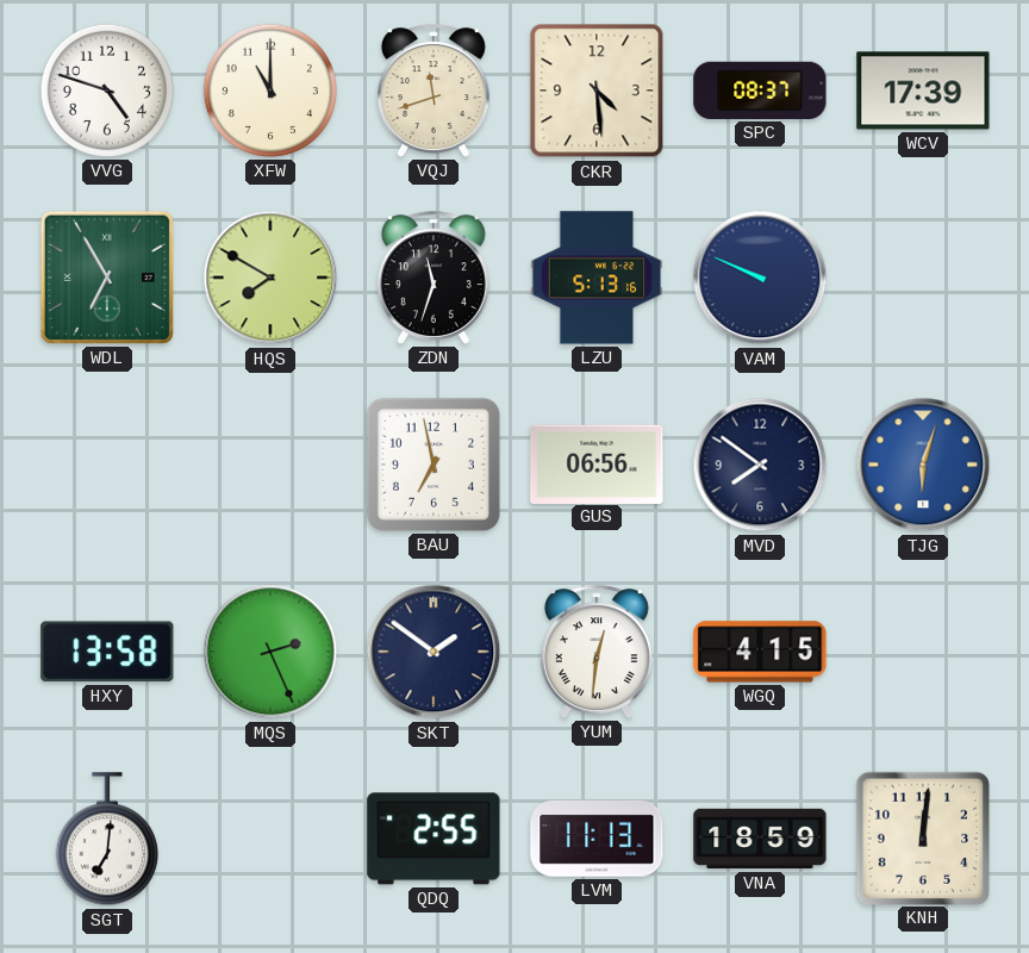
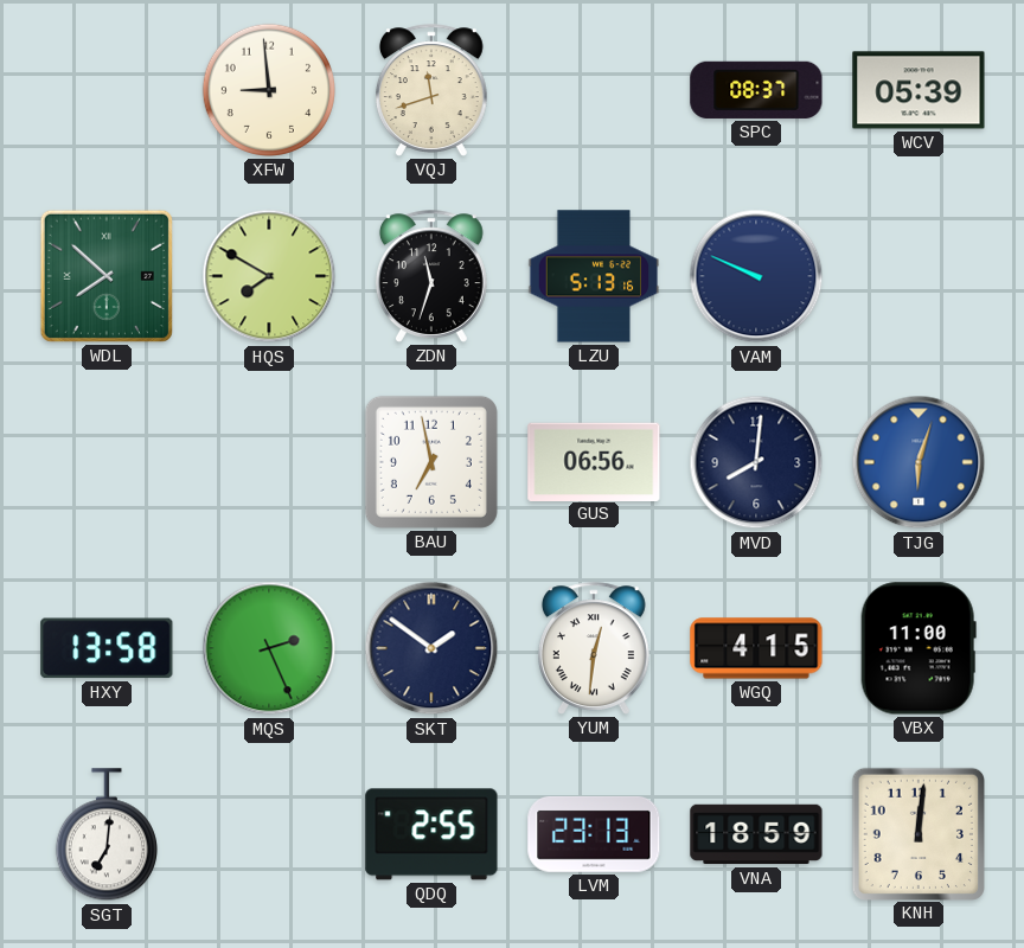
VVG: 4:48 -> none (107, 91)
XFW: 11:00 -> 8:59 (269, 90)
CKR: 4:29 -> none (597, 91)
WCV: 17:39 -> 05:39 (919, 90)
WDL: 6:55 -> 7:52 (107, 276)
MVD: 7:51 -> 8:01 (756, 462)
VBX: none -> 11:00 (919, 648)
LVM: 11:13 -> 23:13 (594, 834)
